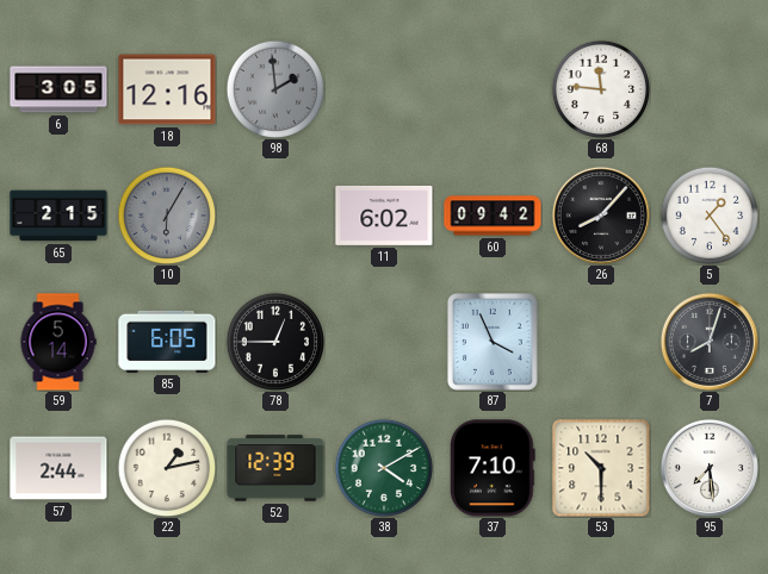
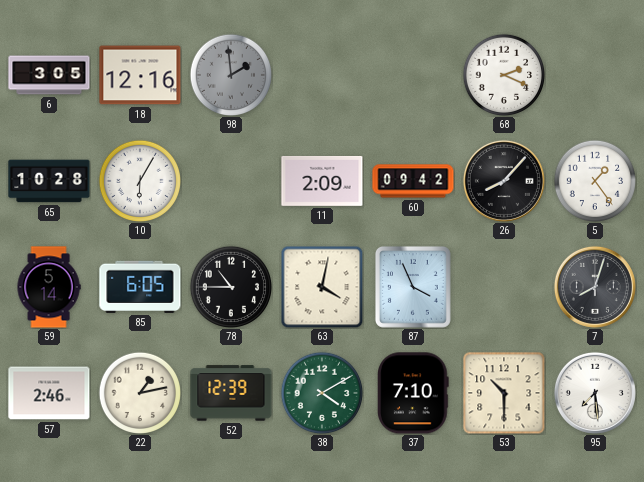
68: 11:46 -> 2:19 (503, 74)
65: 2:15 -> 10:28 (49, 181)
10 dial: grey -> white (139, 180)
11: 6:02 -> 2:09 (322, 181)
78: 12:45 -> 10:45 (230, 286)
63: none -> 4:02 (322, 287)
57: 2:44 -> 2:46 (49, 393)
